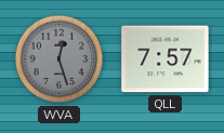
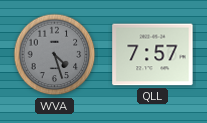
WVA: 12:27 -> 4:27 (55, 55)
